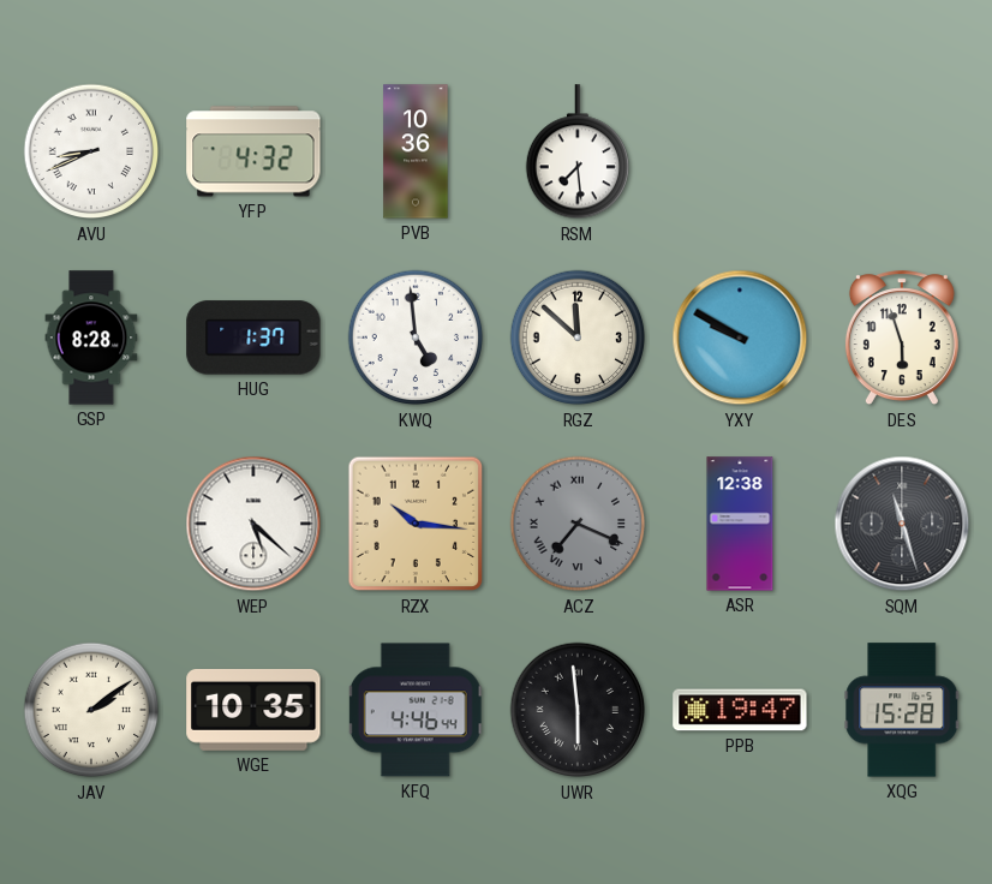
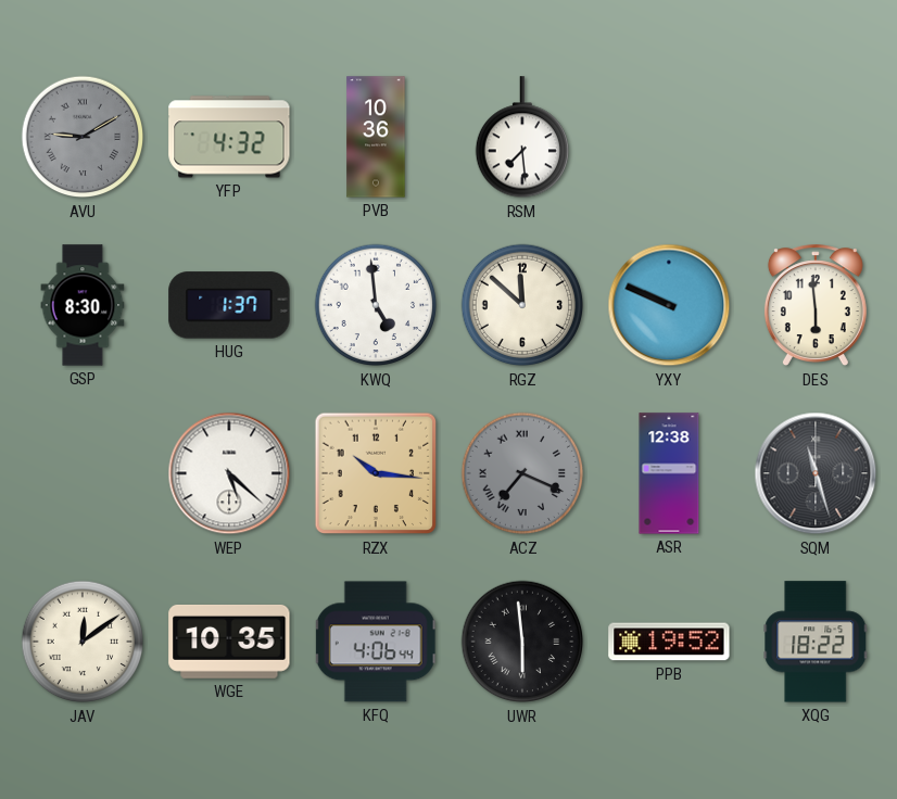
AVU: 8:41 -> 9:10 (83, 137)
AVU dial: white -> grey (83, 137)
GSP: 8:28 -> 8:30 (83, 305)
YXY: 9:50 -> 9:49 (669, 305)
DES: 5:57 -> 5:59 (816, 306)
JAV: 2:09 -> 12:09 (83, 642)
KFQ: 4:46 -> 4:06 (376, 642)
PPB: 19:47 -> 19:52 (669, 642)
XQG: 15:28 -> 18:22 (816, 642)
